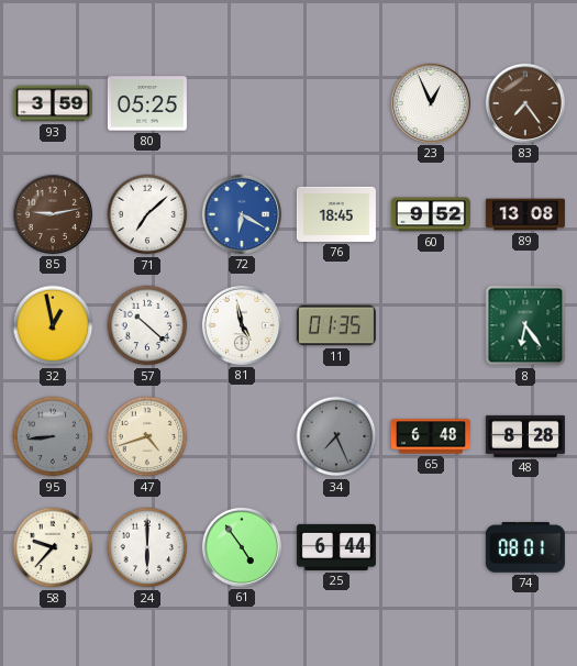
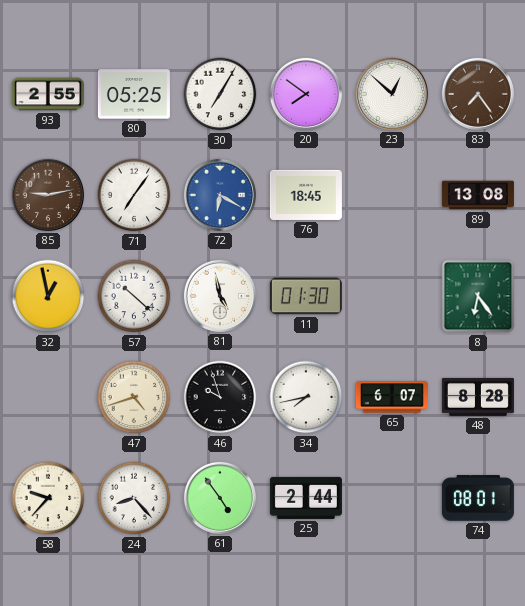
93: 3:59 -> 2:55 (48, 94)
30: none -> 7:05 (220, 94)
20: none -> 7:51 (306, 94)
23: 12:56 -> 12:52 (392, 94)
71: 7:08 -> 7:06 (134, 195)
60: 9:52 -> none (431, 214)
11: 01:35 -> 01:30 (306, 296)
95: 8:44 -> none (53, 436)
46: none -> 9:57 (220, 397)
34: 7:26 -> 7:43 (306, 397)
34 dial: grey -> white (306, 397)
65: 6:48 -> 6:07 (392, 397)
24: 6:00 -> 8:23 (134, 498)
25: 6:44 -> 2:44 (306, 498)
